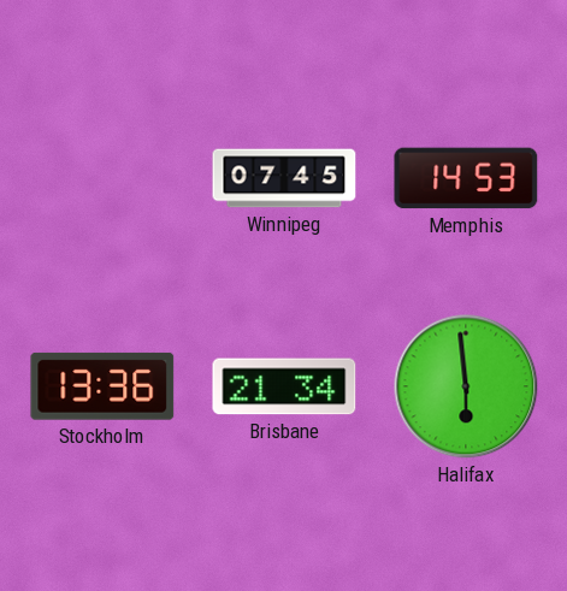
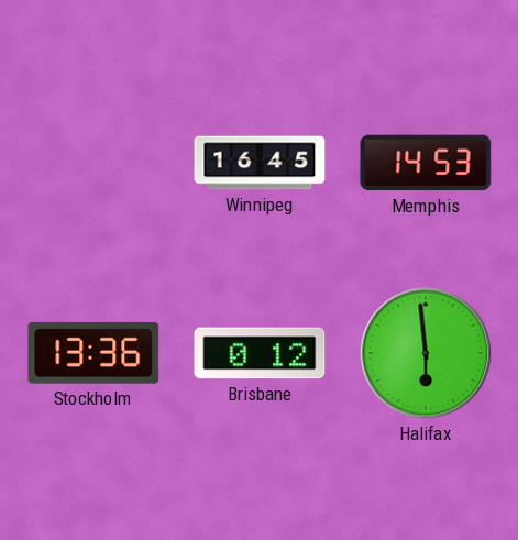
Winnipeg: 07:45 -> 16:45 (260, 163)
Brisbane: 21:34 -> 0:12 (260, 353)
